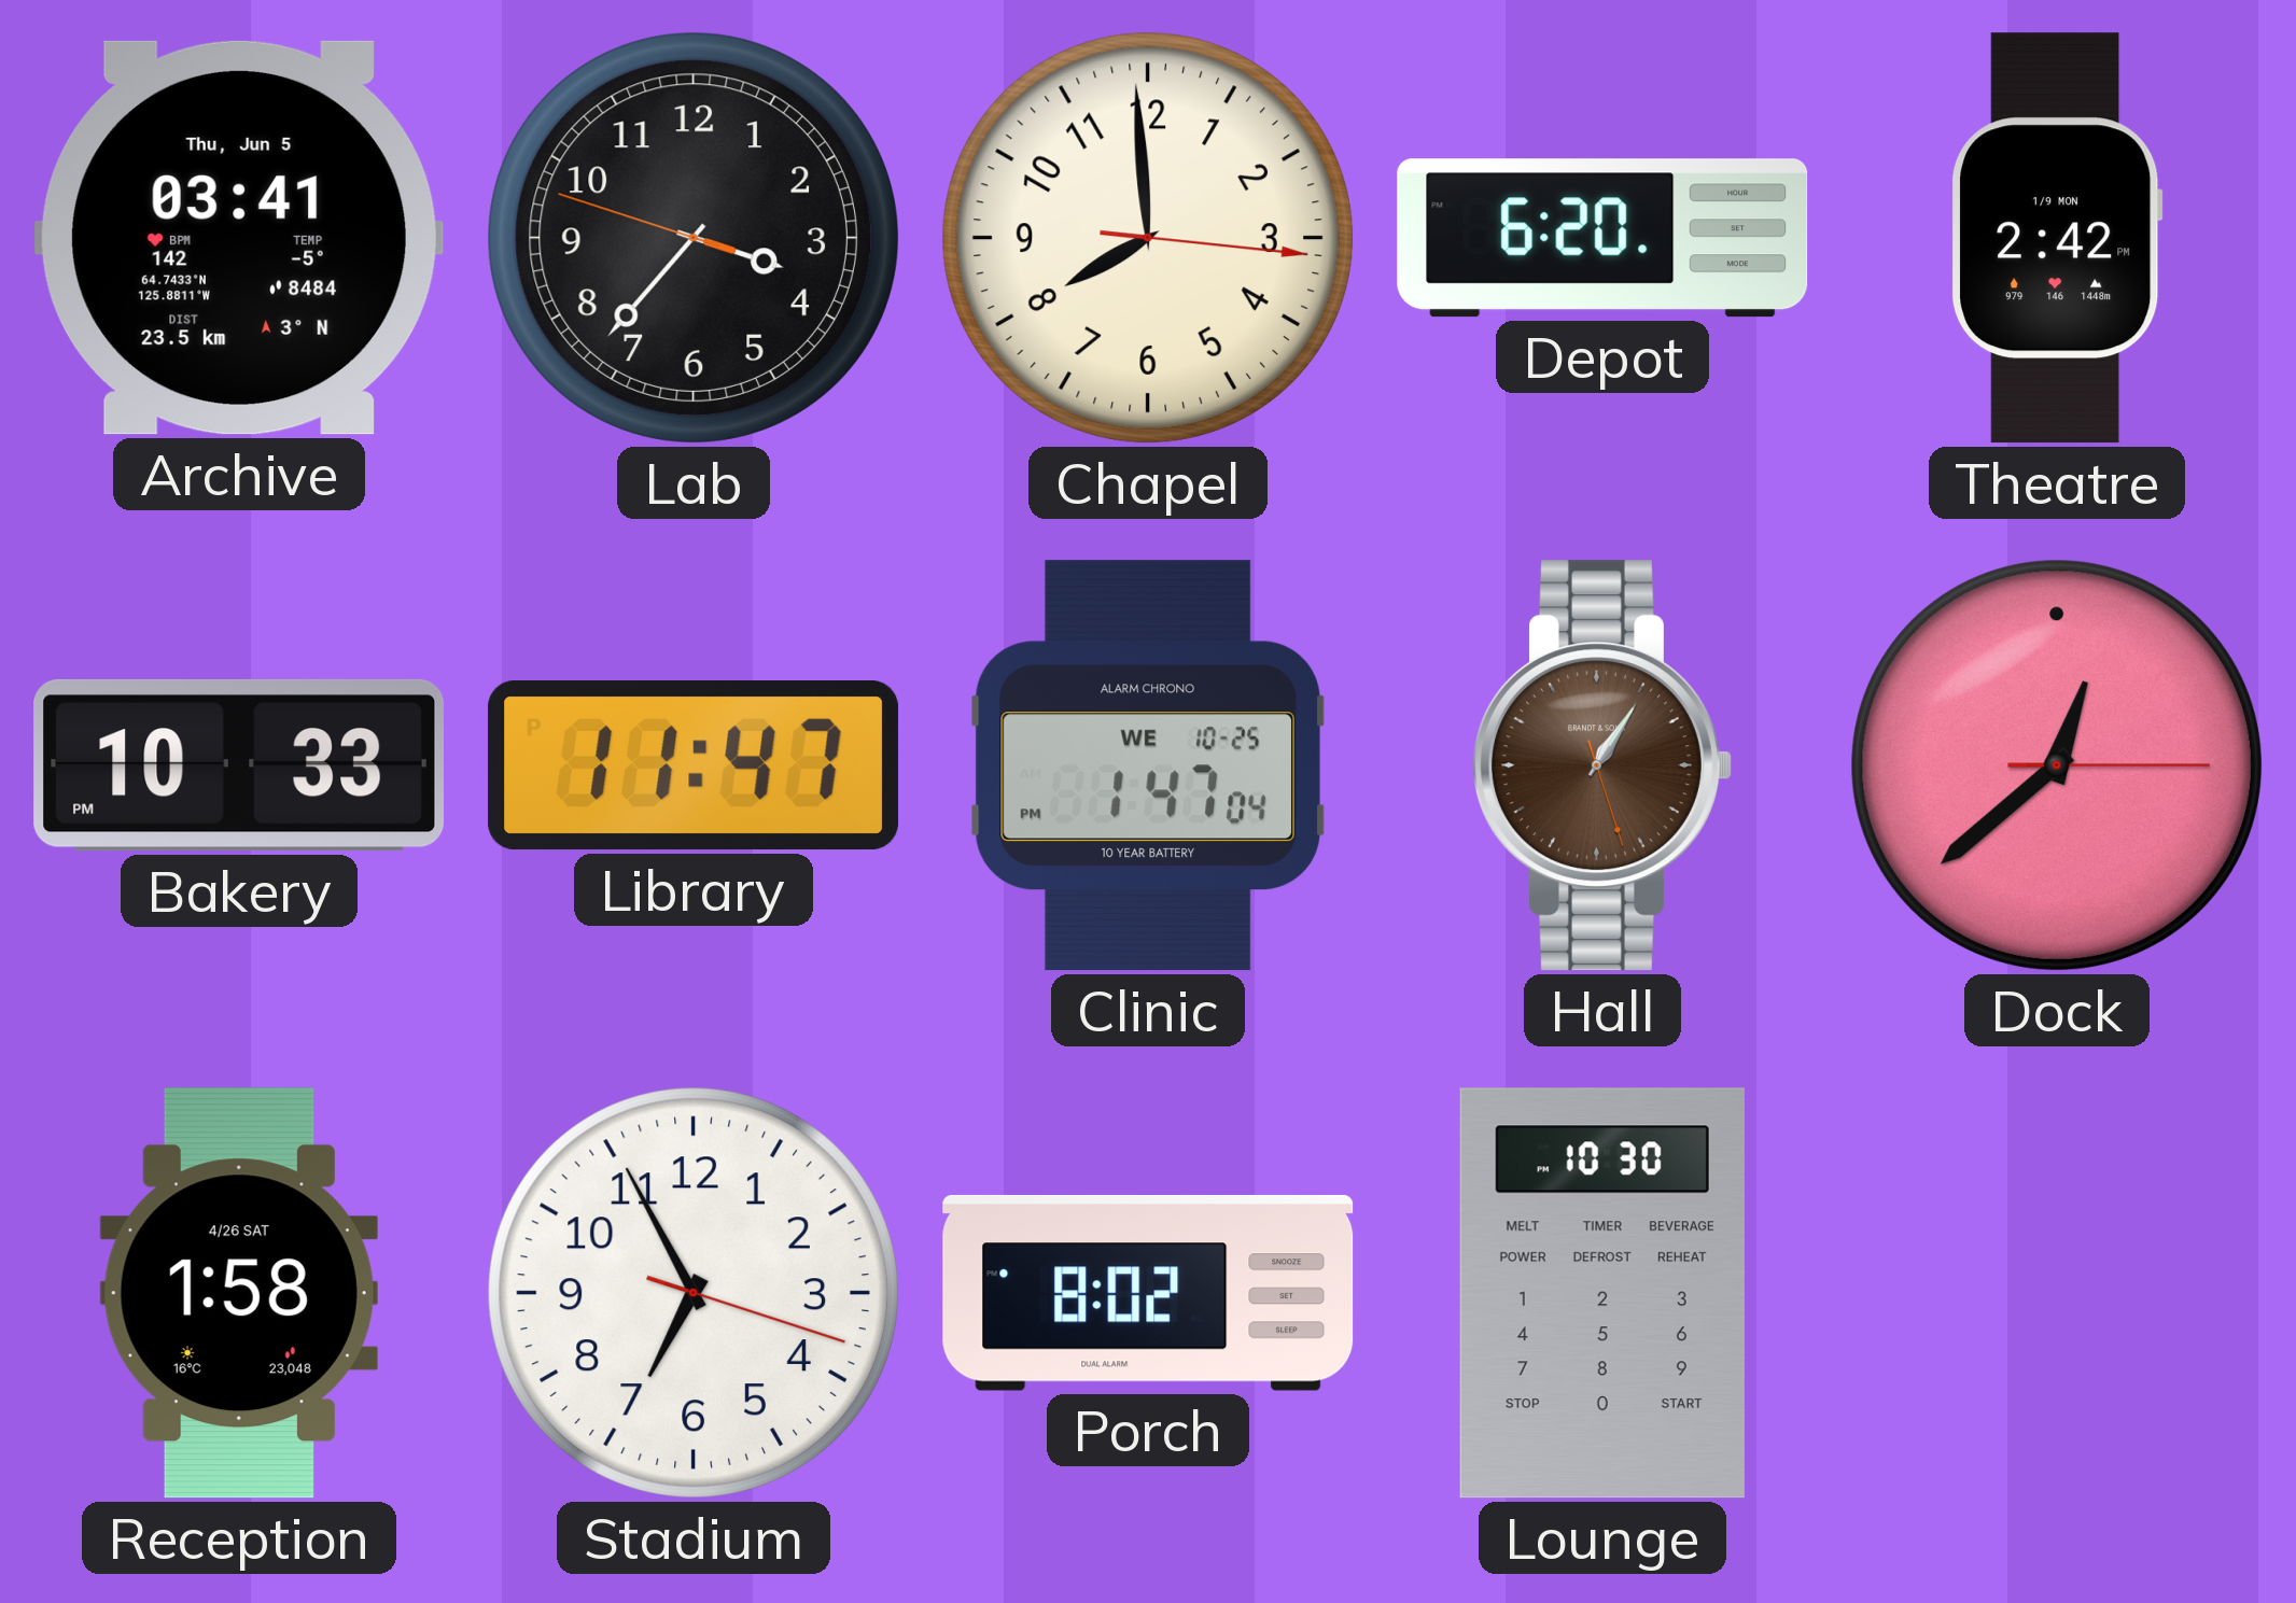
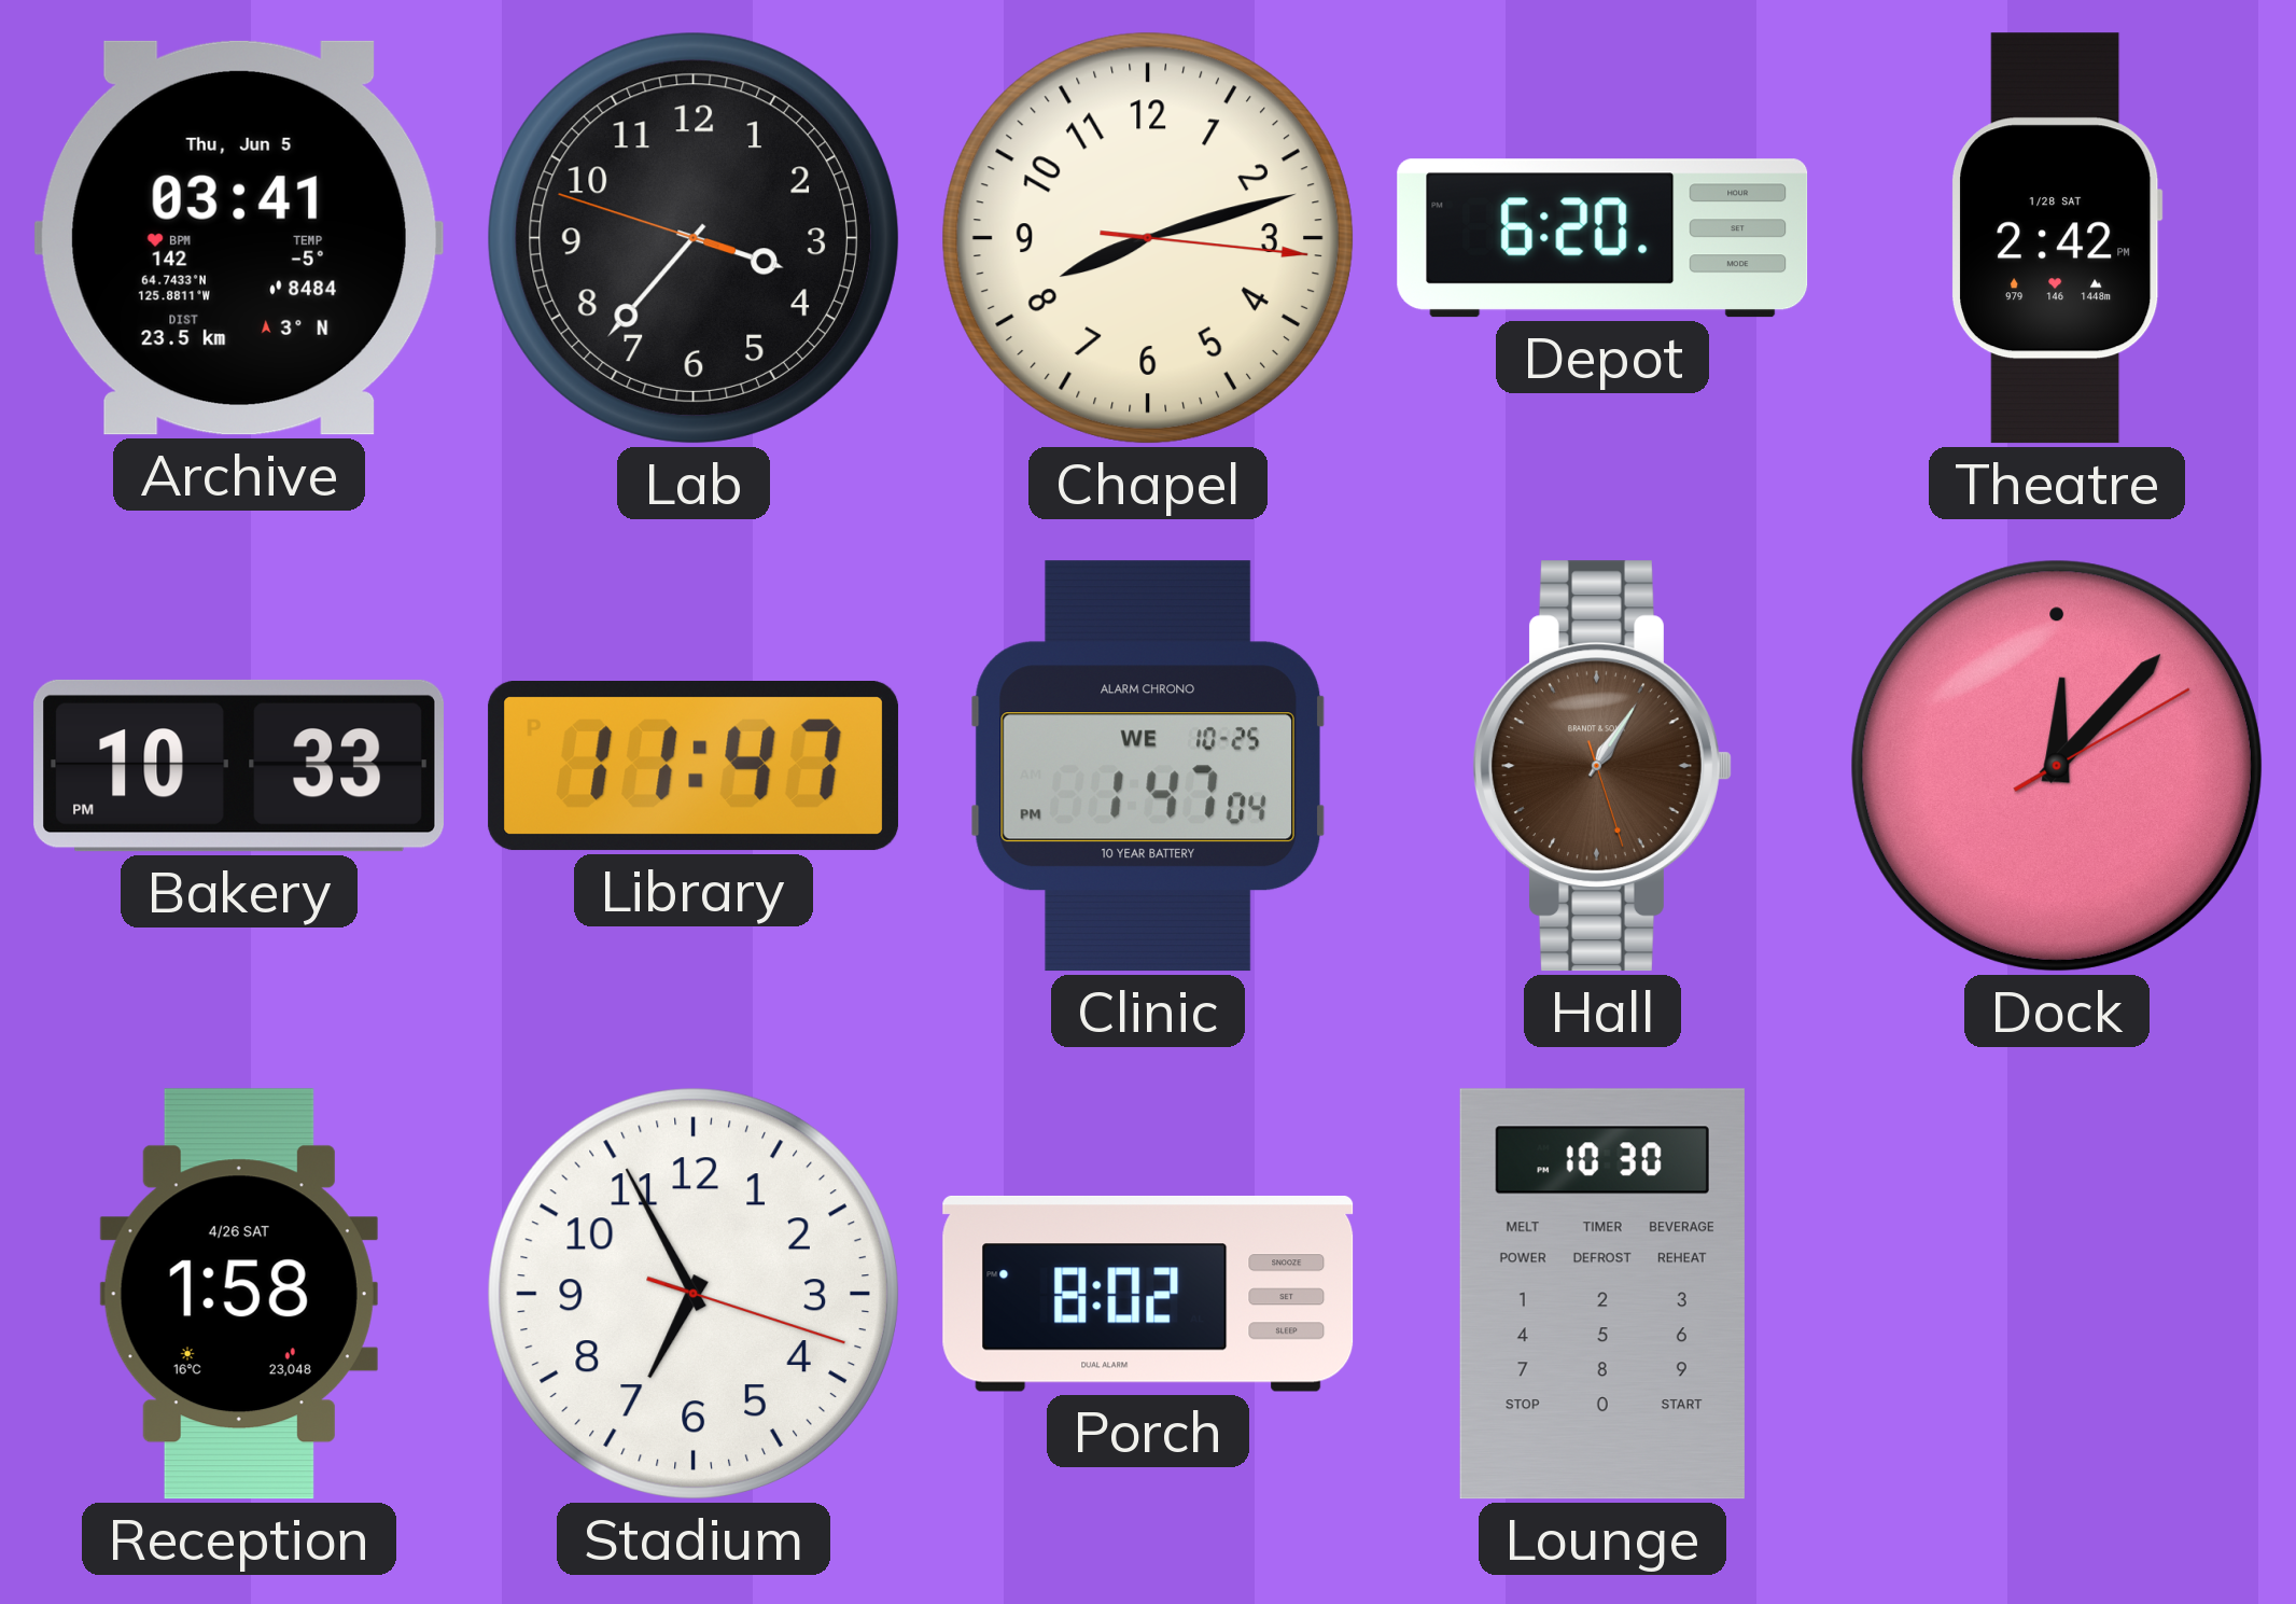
Chapel: 7:59 -> 8:12 (1148, 238)
Theatre date: 1/9 MON -> 1/28 SAT (2057, 238)
Dock: 12:38 -> 12:07 (2057, 766)
